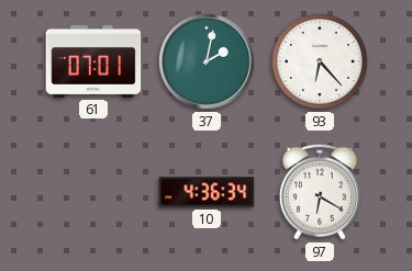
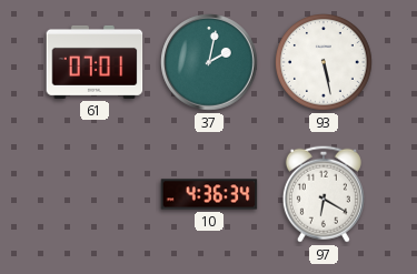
93: 6:23 -> 5:28 (325, 63)
